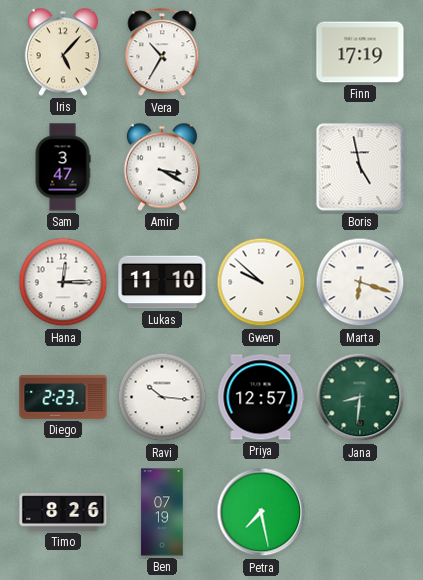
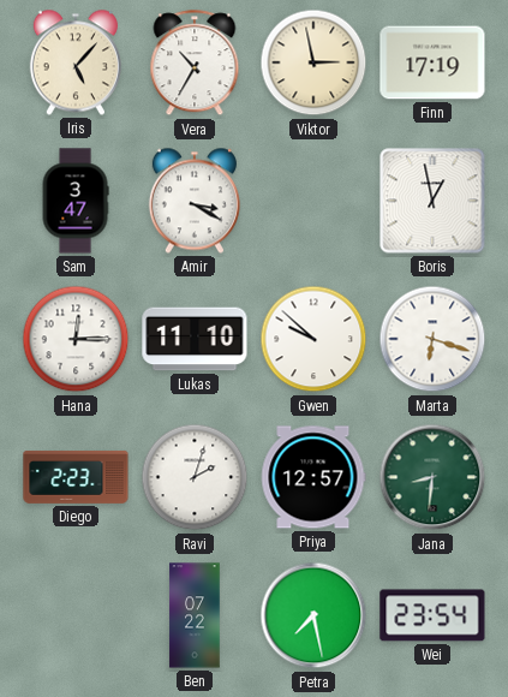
Viktor: none -> 2:58 (313, 62)
Boris: 4:58 -> 12:58 (432, 201)
Ravi: 10:16 -> 2:03 (195, 477)
Timo: 8:26 -> none (63, 512)
Ben: 07:19 -> 07:22 (195, 615)
Wei: none -> 23:54 (432, 615)
